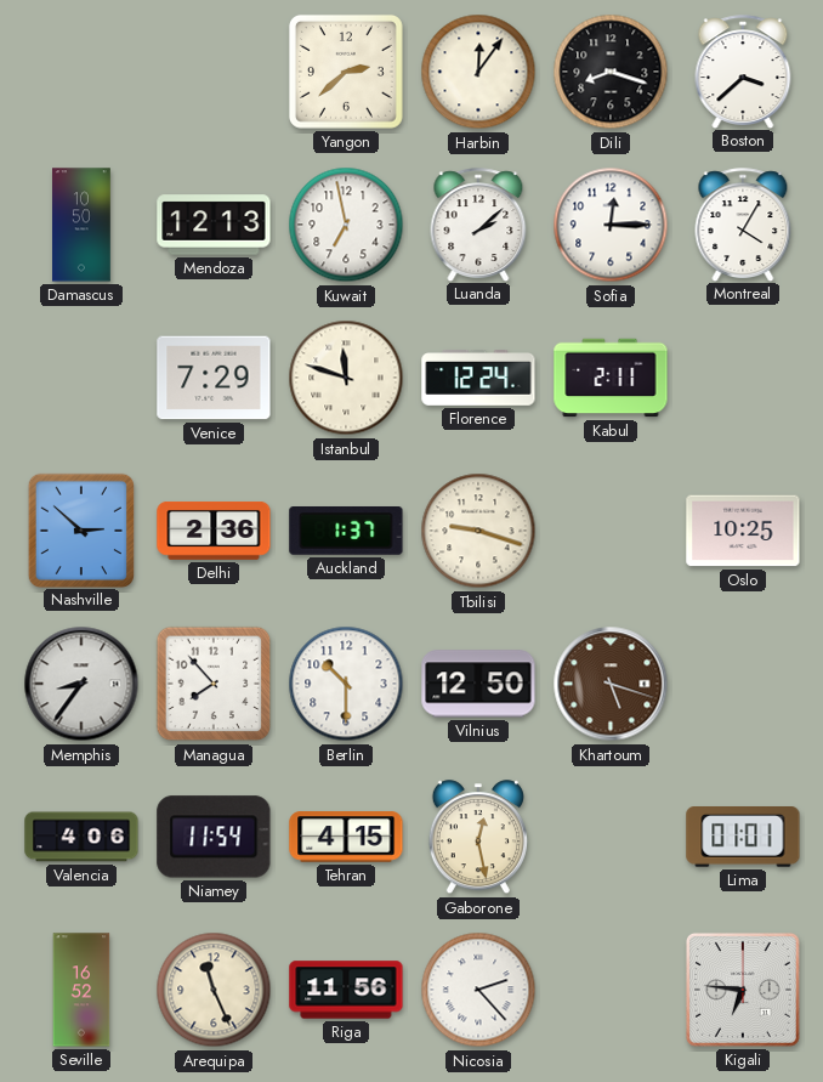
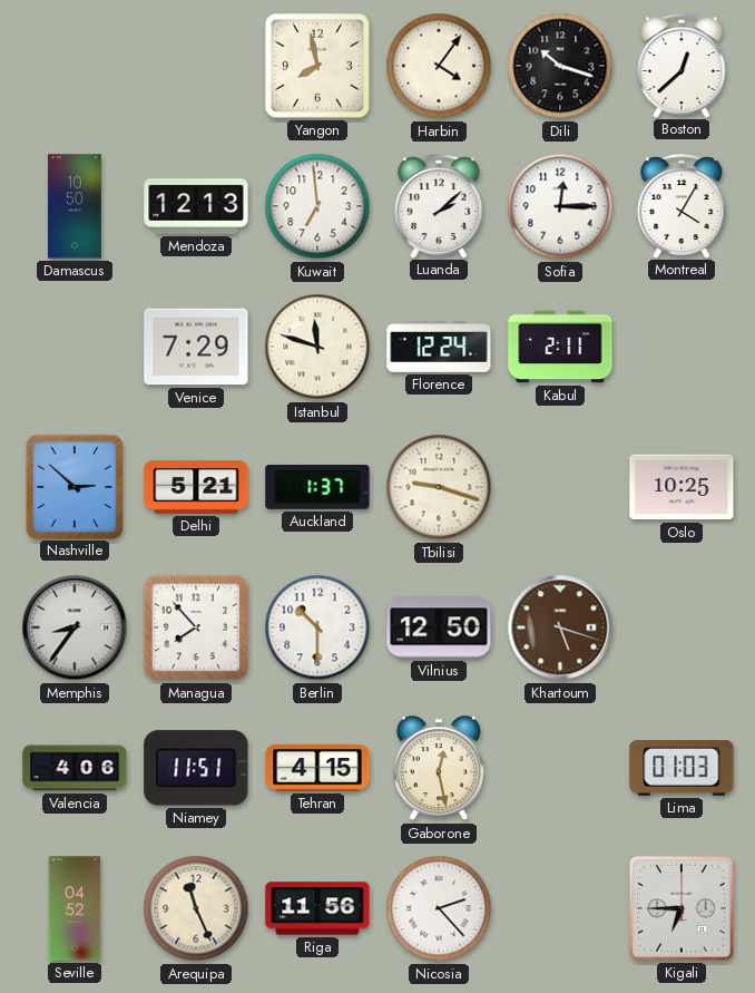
Yangon: 2:38 -> 7:58 (317, 66)
Harbin: 12:06 -> 4:06 (439, 66)
Dili: 8:18 -> 10:18 (560, 66)
Boston: 3:38 -> 12:38 (682, 66)
Kuwait: 6:58 -> 6:59 (317, 206)
Delhi: 2:36 -> 5:21 (196, 488)
Niamey: 11:54 -> 11:51 (196, 768)
Lima: 01:01 -> 01:03 (682, 769)
Seville: 16:52 -> 04:52 (75, 908)
Kigali: 6:46 -> 6:45 (682, 908)
